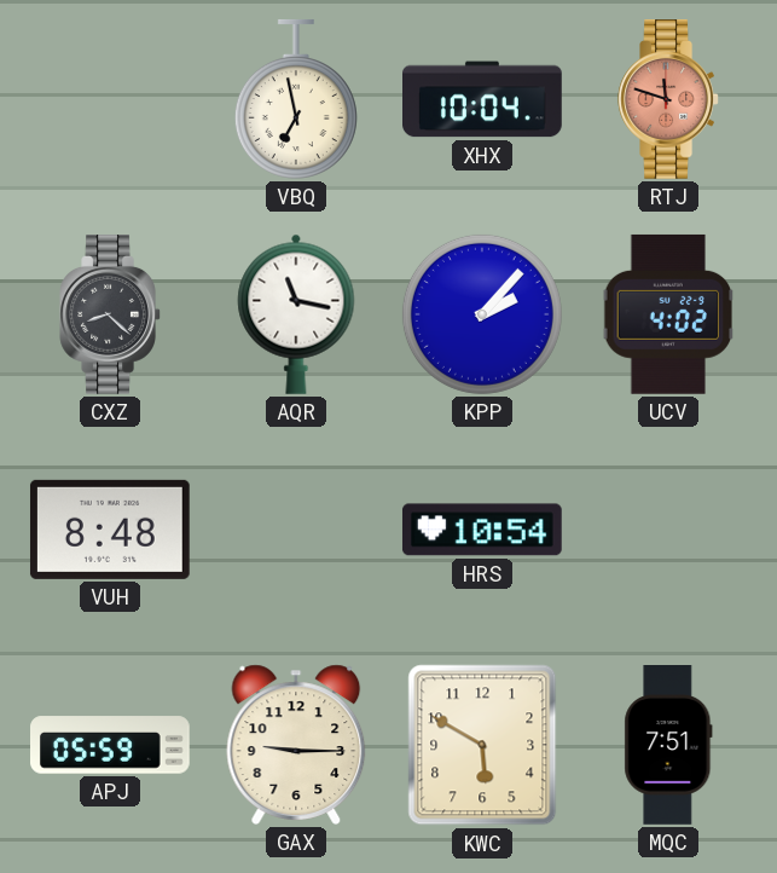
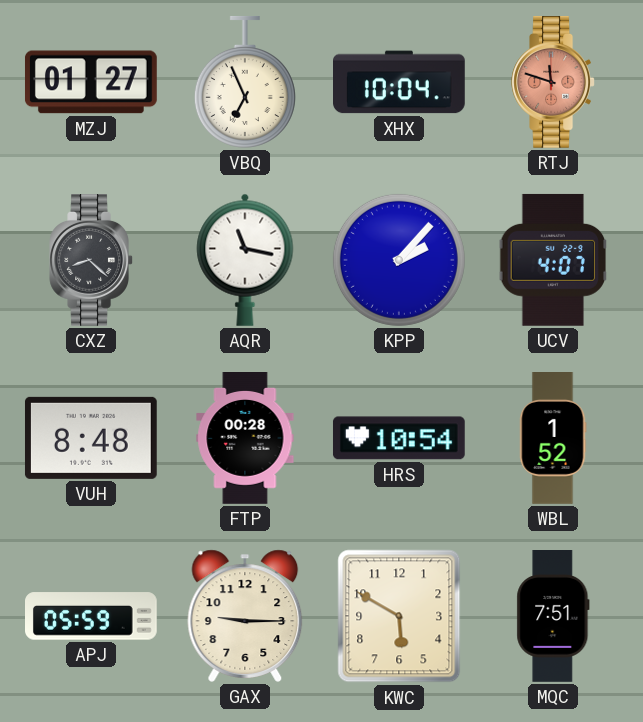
MZJ: none -> 01:27 (91, 82)
VBQ: 6:58 -> 6:56 (245, 82)
UCV: 4:02 -> 4:07 (553, 260)
FTP: none -> 00:28 (245, 439)
WBL: none -> 1:52 (553, 439)
